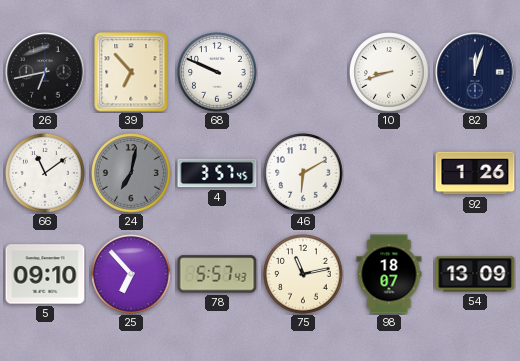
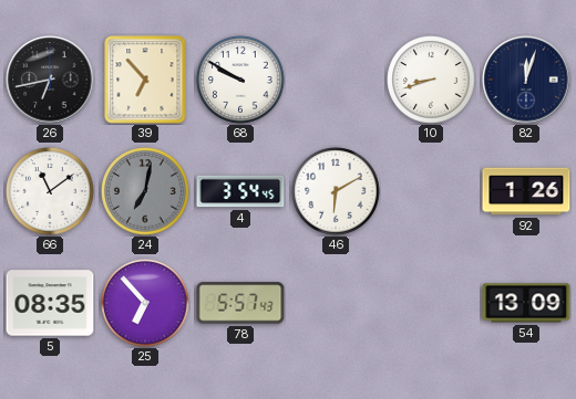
68: 9:49 -> 9:50 (240, 80)
4: 3:57 -> 3:54 (240, 191)
5: 09:10 -> 08:35 (50, 303)
75: 11:13 -> none (303, 274)
98: 18:07 -> none (389, 274)
